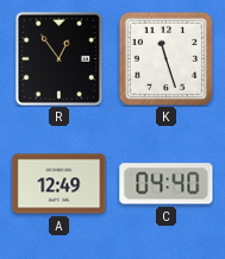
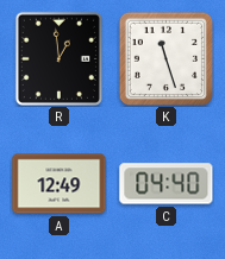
R: 12:54 -> 12:59 (58, 58)
